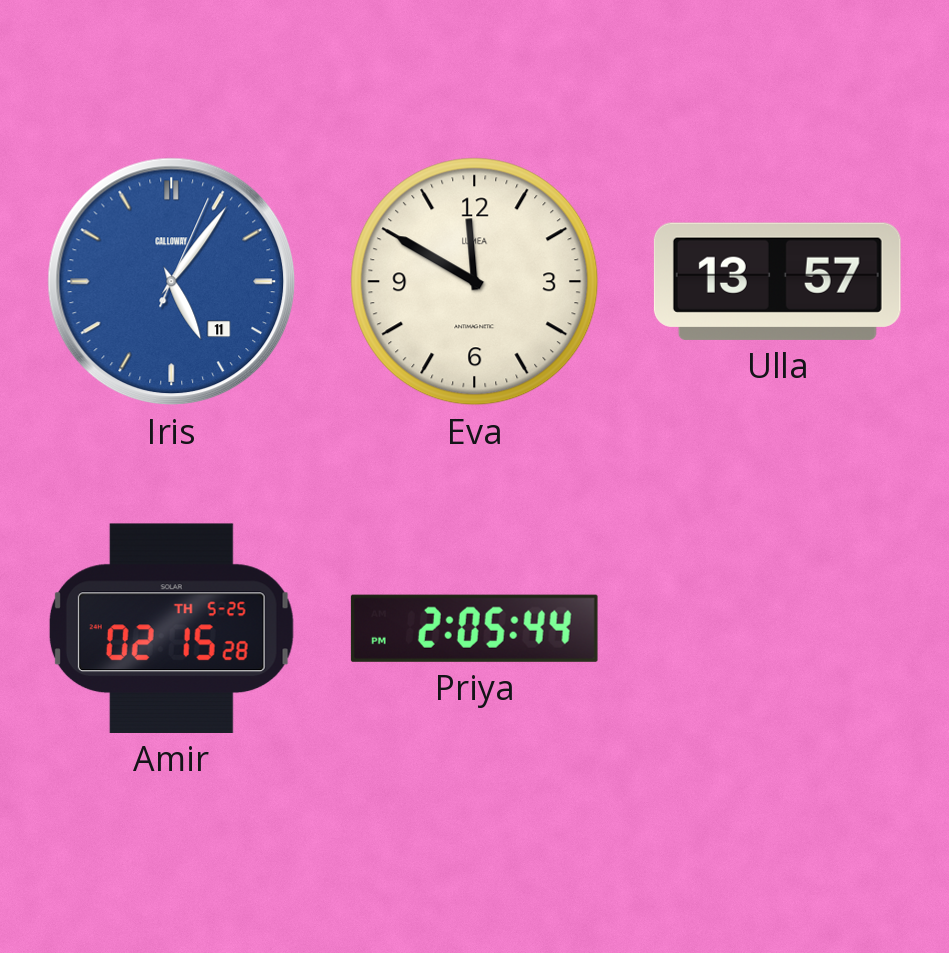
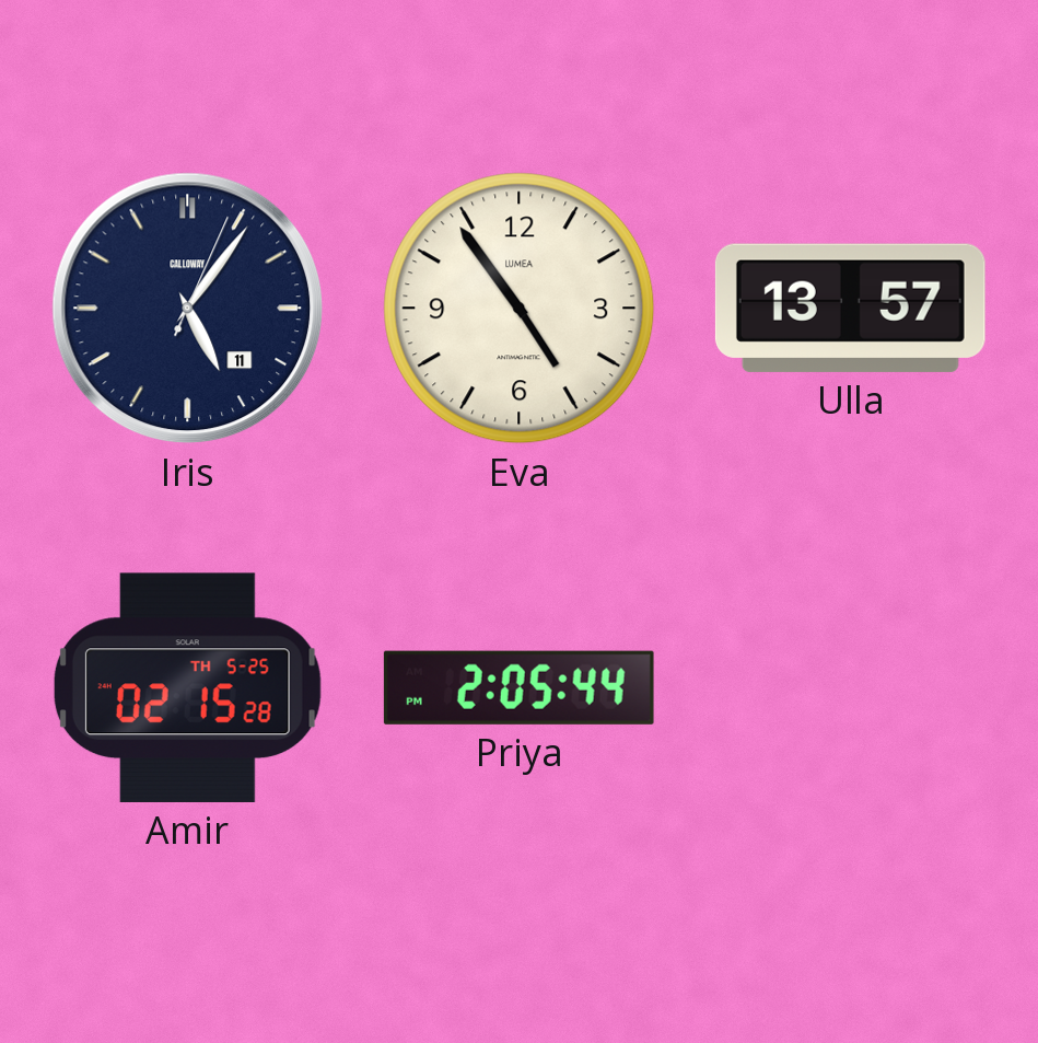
Iris dial: blue -> navy (188, 309)
Eva: 11:50 -> 4:54 (520, 309)
